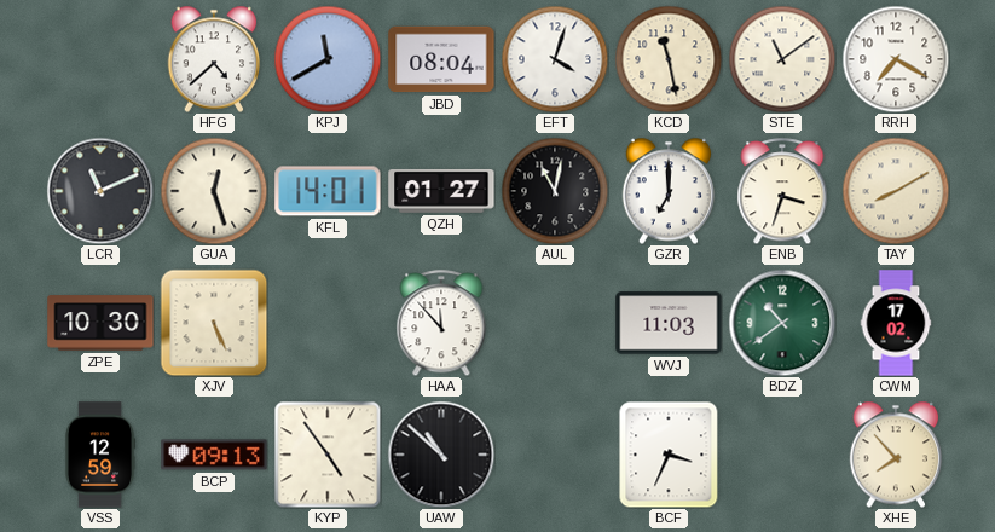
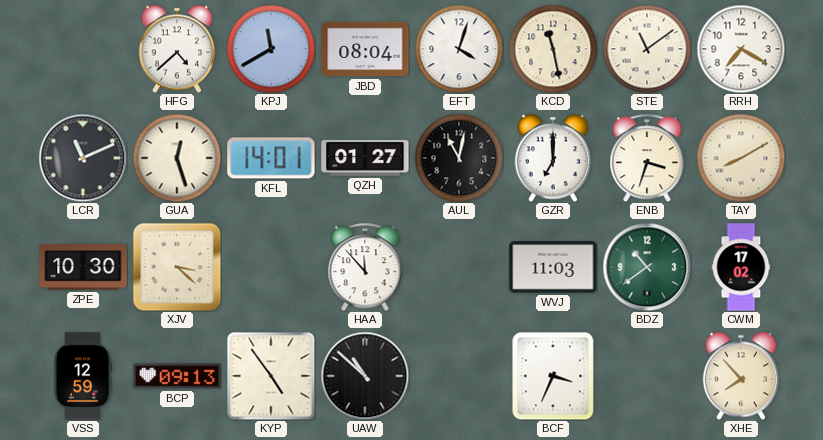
XJV: 5:26 -> 3:22 (177, 267)
